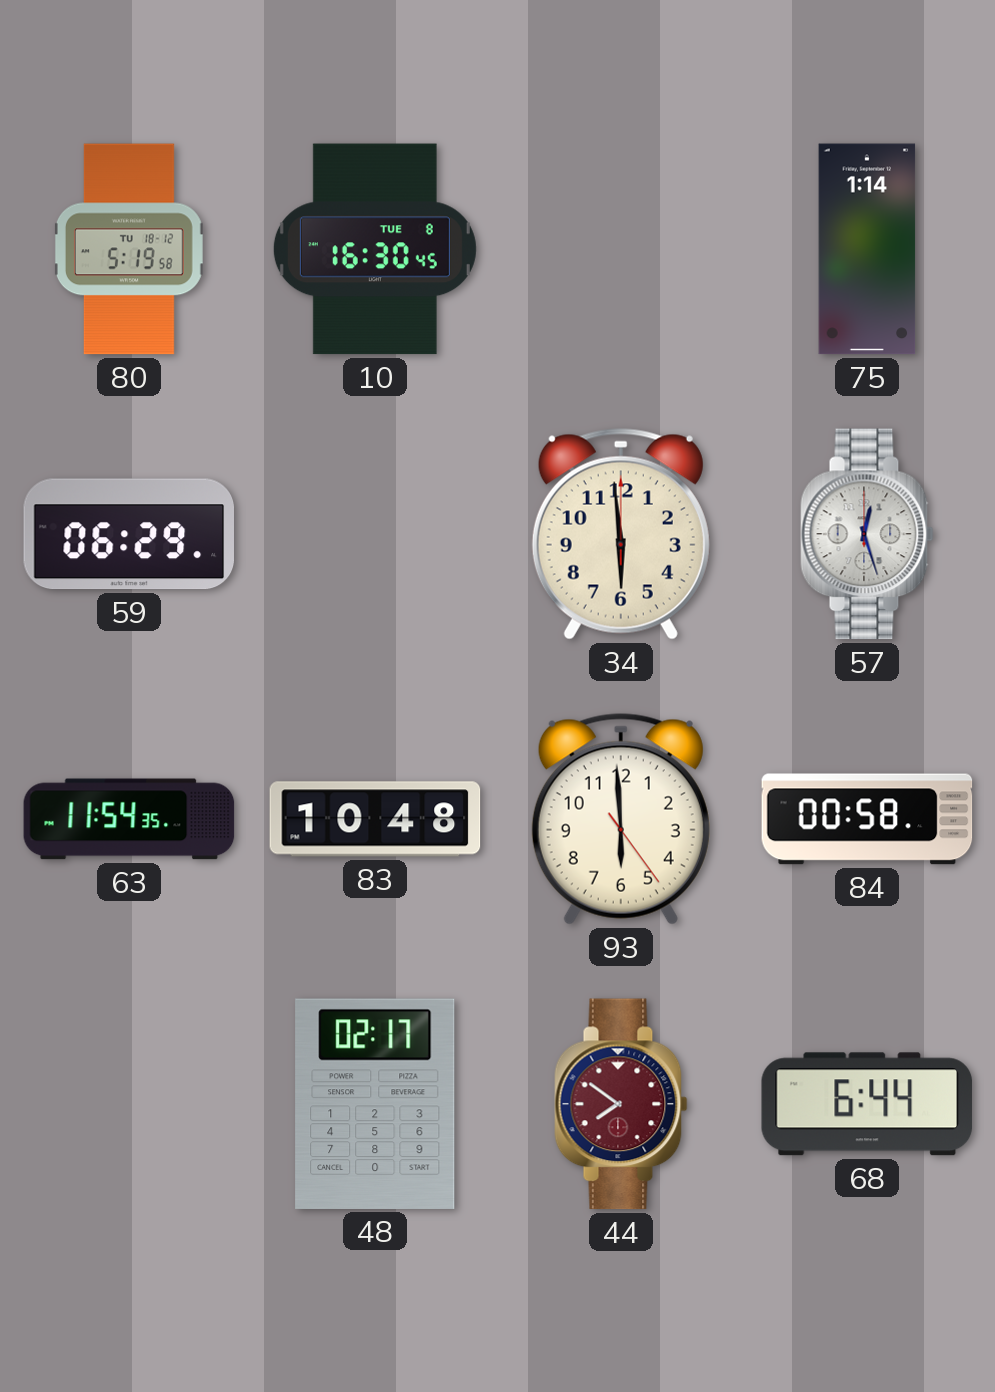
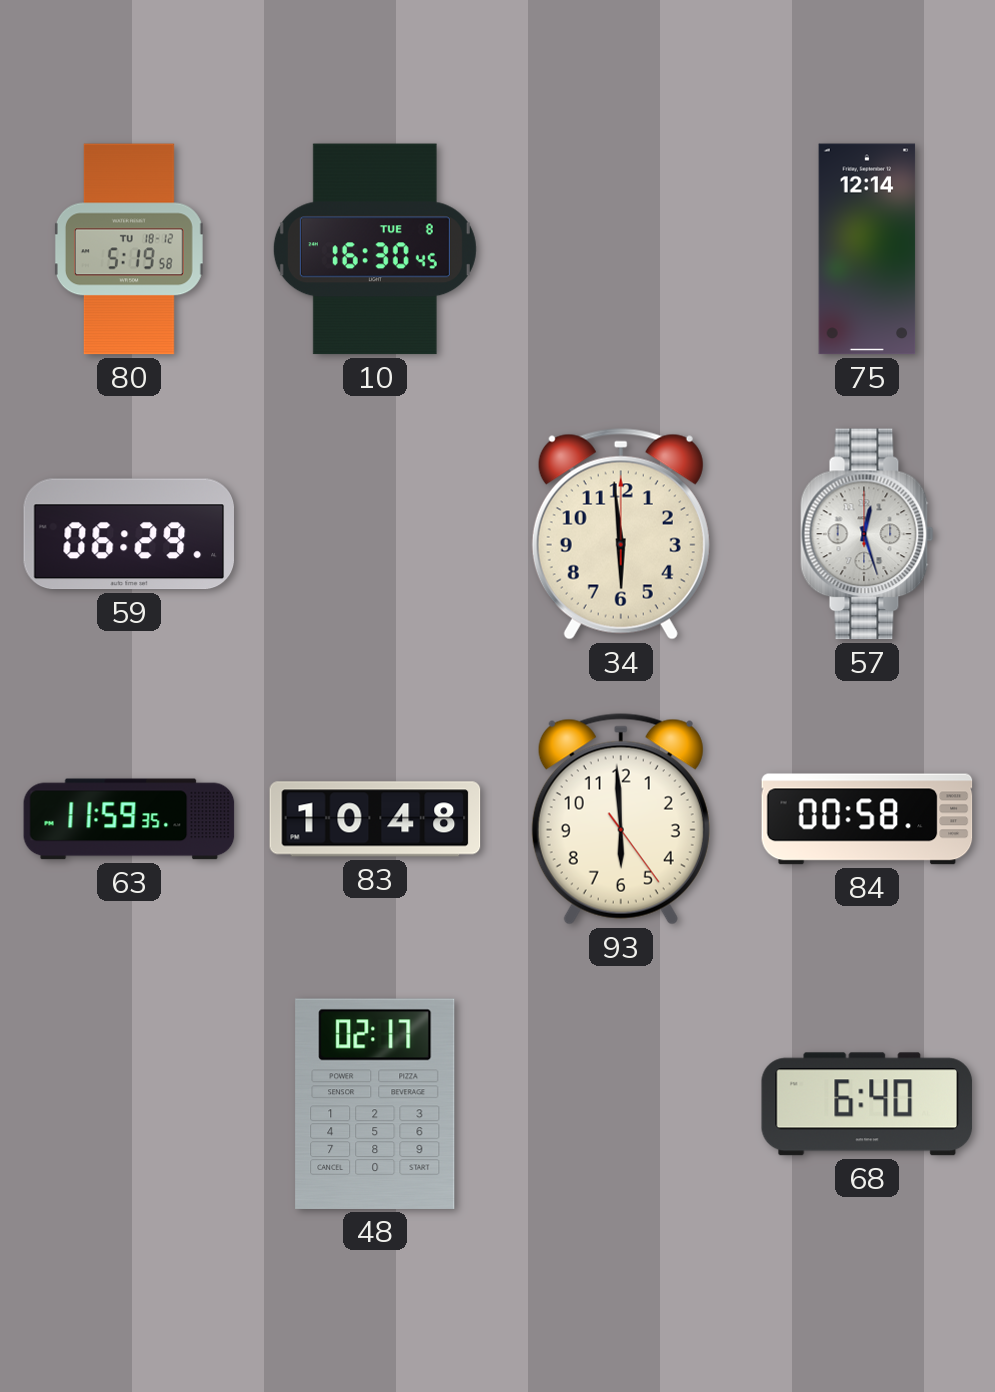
75: 1:14 -> 12:14 (867, 249)
63: 11:54 -> 11:59 (129, 819)
44: 7:51 -> none (621, 1104)
68: 6:44 -> 6:40 (867, 1104)
